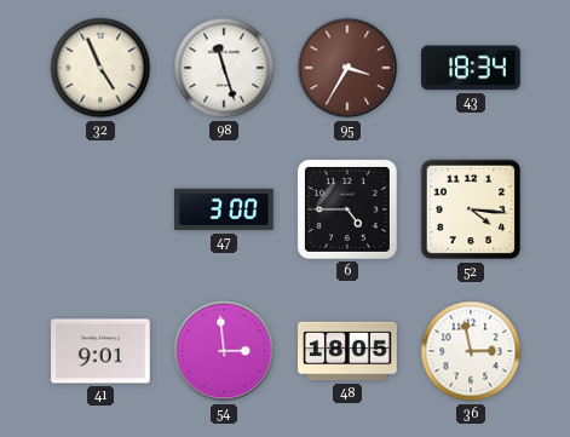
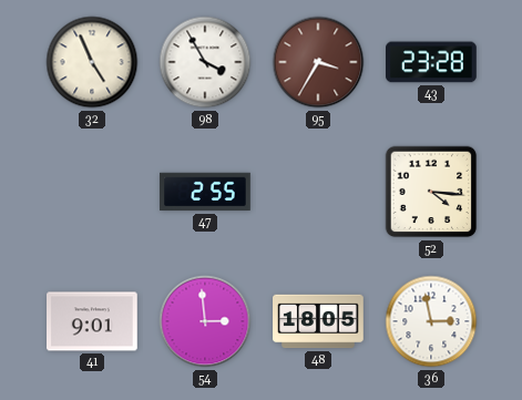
98: 11:27 -> 3:55 (205, 62)
43: 18:34 -> 23:28 (431, 62)
47: 3:00 -> 2:55 (205, 192)
6: 4:45 -> none (347, 209)
